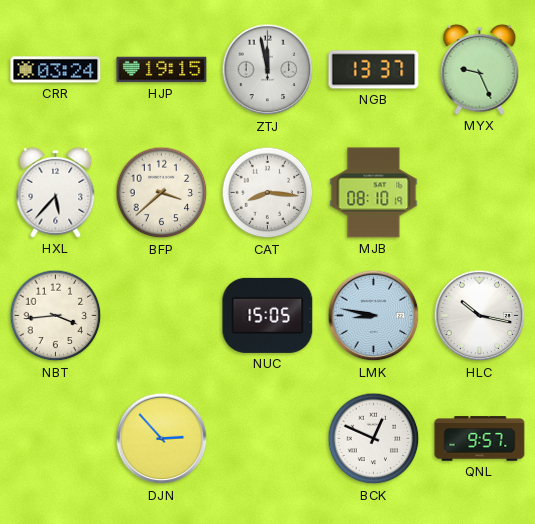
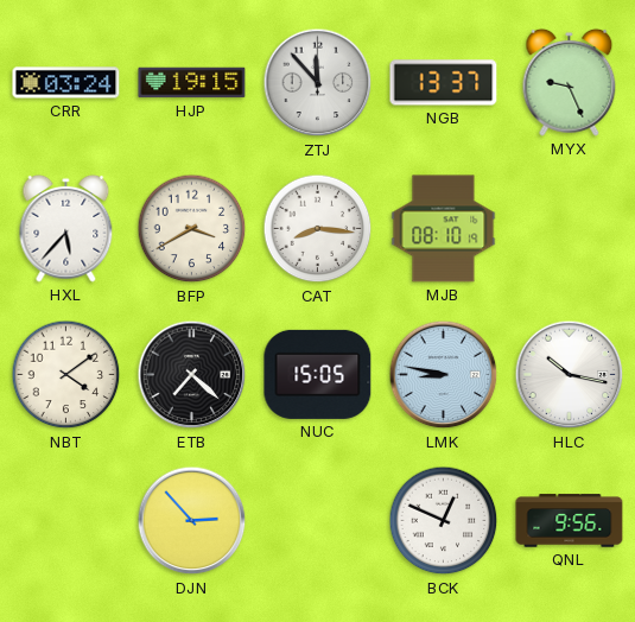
ZTJ: 11:58 -> 11:53 (318, 83)
BFP: 3:38 -> 3:40 (192, 229)
NBT: 3:44 -> 4:09 (66, 375)
ETB: none -> 7:22 (192, 375)
QNL: 9:57 -> 9:56 (570, 521)
